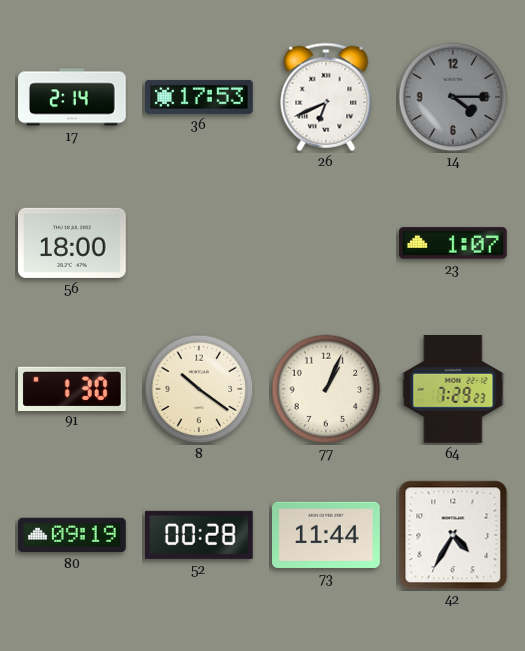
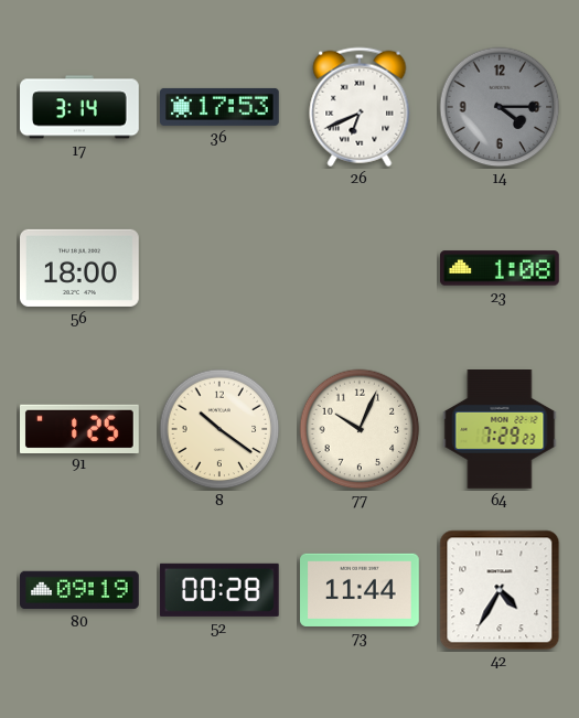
17: 2:14 -> 3:14 (81, 107)
23: 1:07 -> 1:08 (501, 268)
91: 1:30 -> 1:25 (81, 428)
77: 1:04 -> 10:04 (360, 429)
